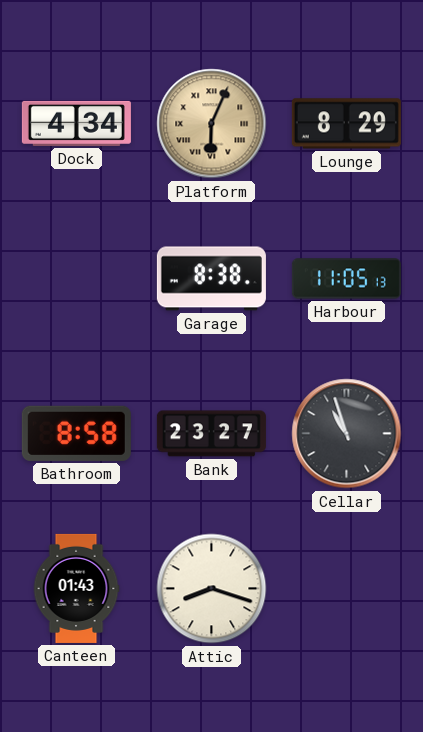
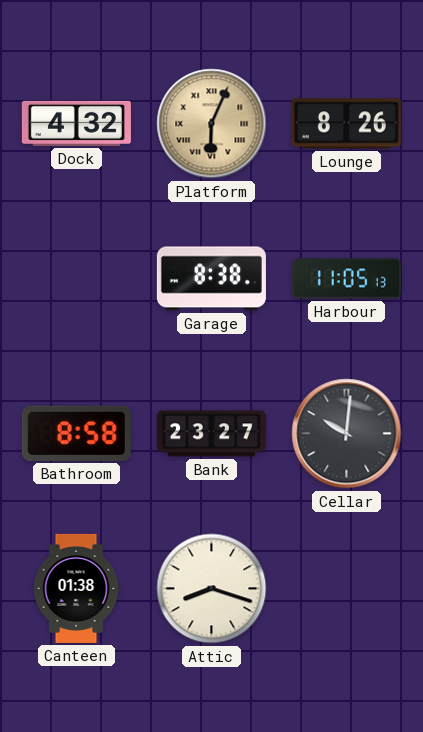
Dock: 4:34 -> 4:32 (76, 123)
Lounge: 8:29 -> 8:26 (346, 124)
Cellar: 10:57 -> 10:01 (347, 434)
Canteen: 01:43 -> 01:38 (76, 588)
